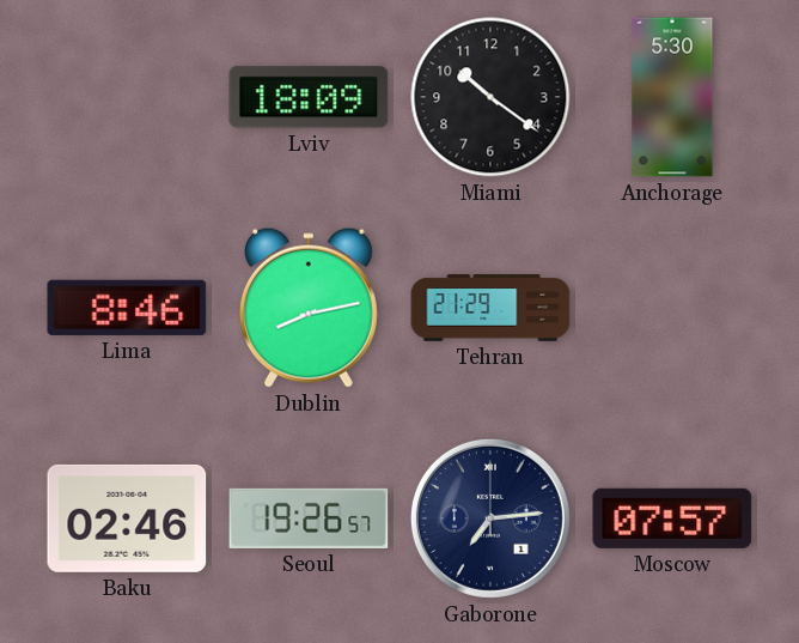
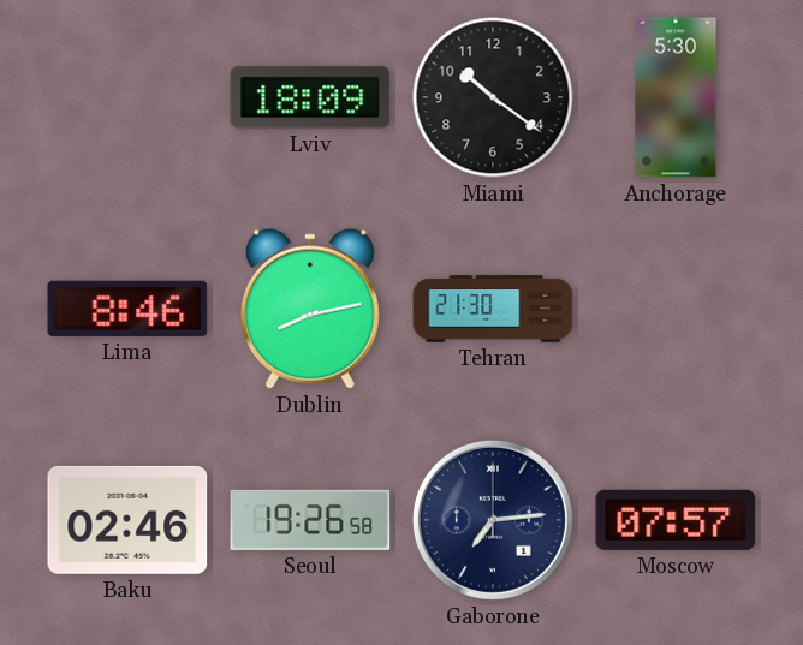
Tehran: 21:29 -> 21:30 (493, 309)
Seoul: 19:26:57 -> 19:26:58 (310, 520)
